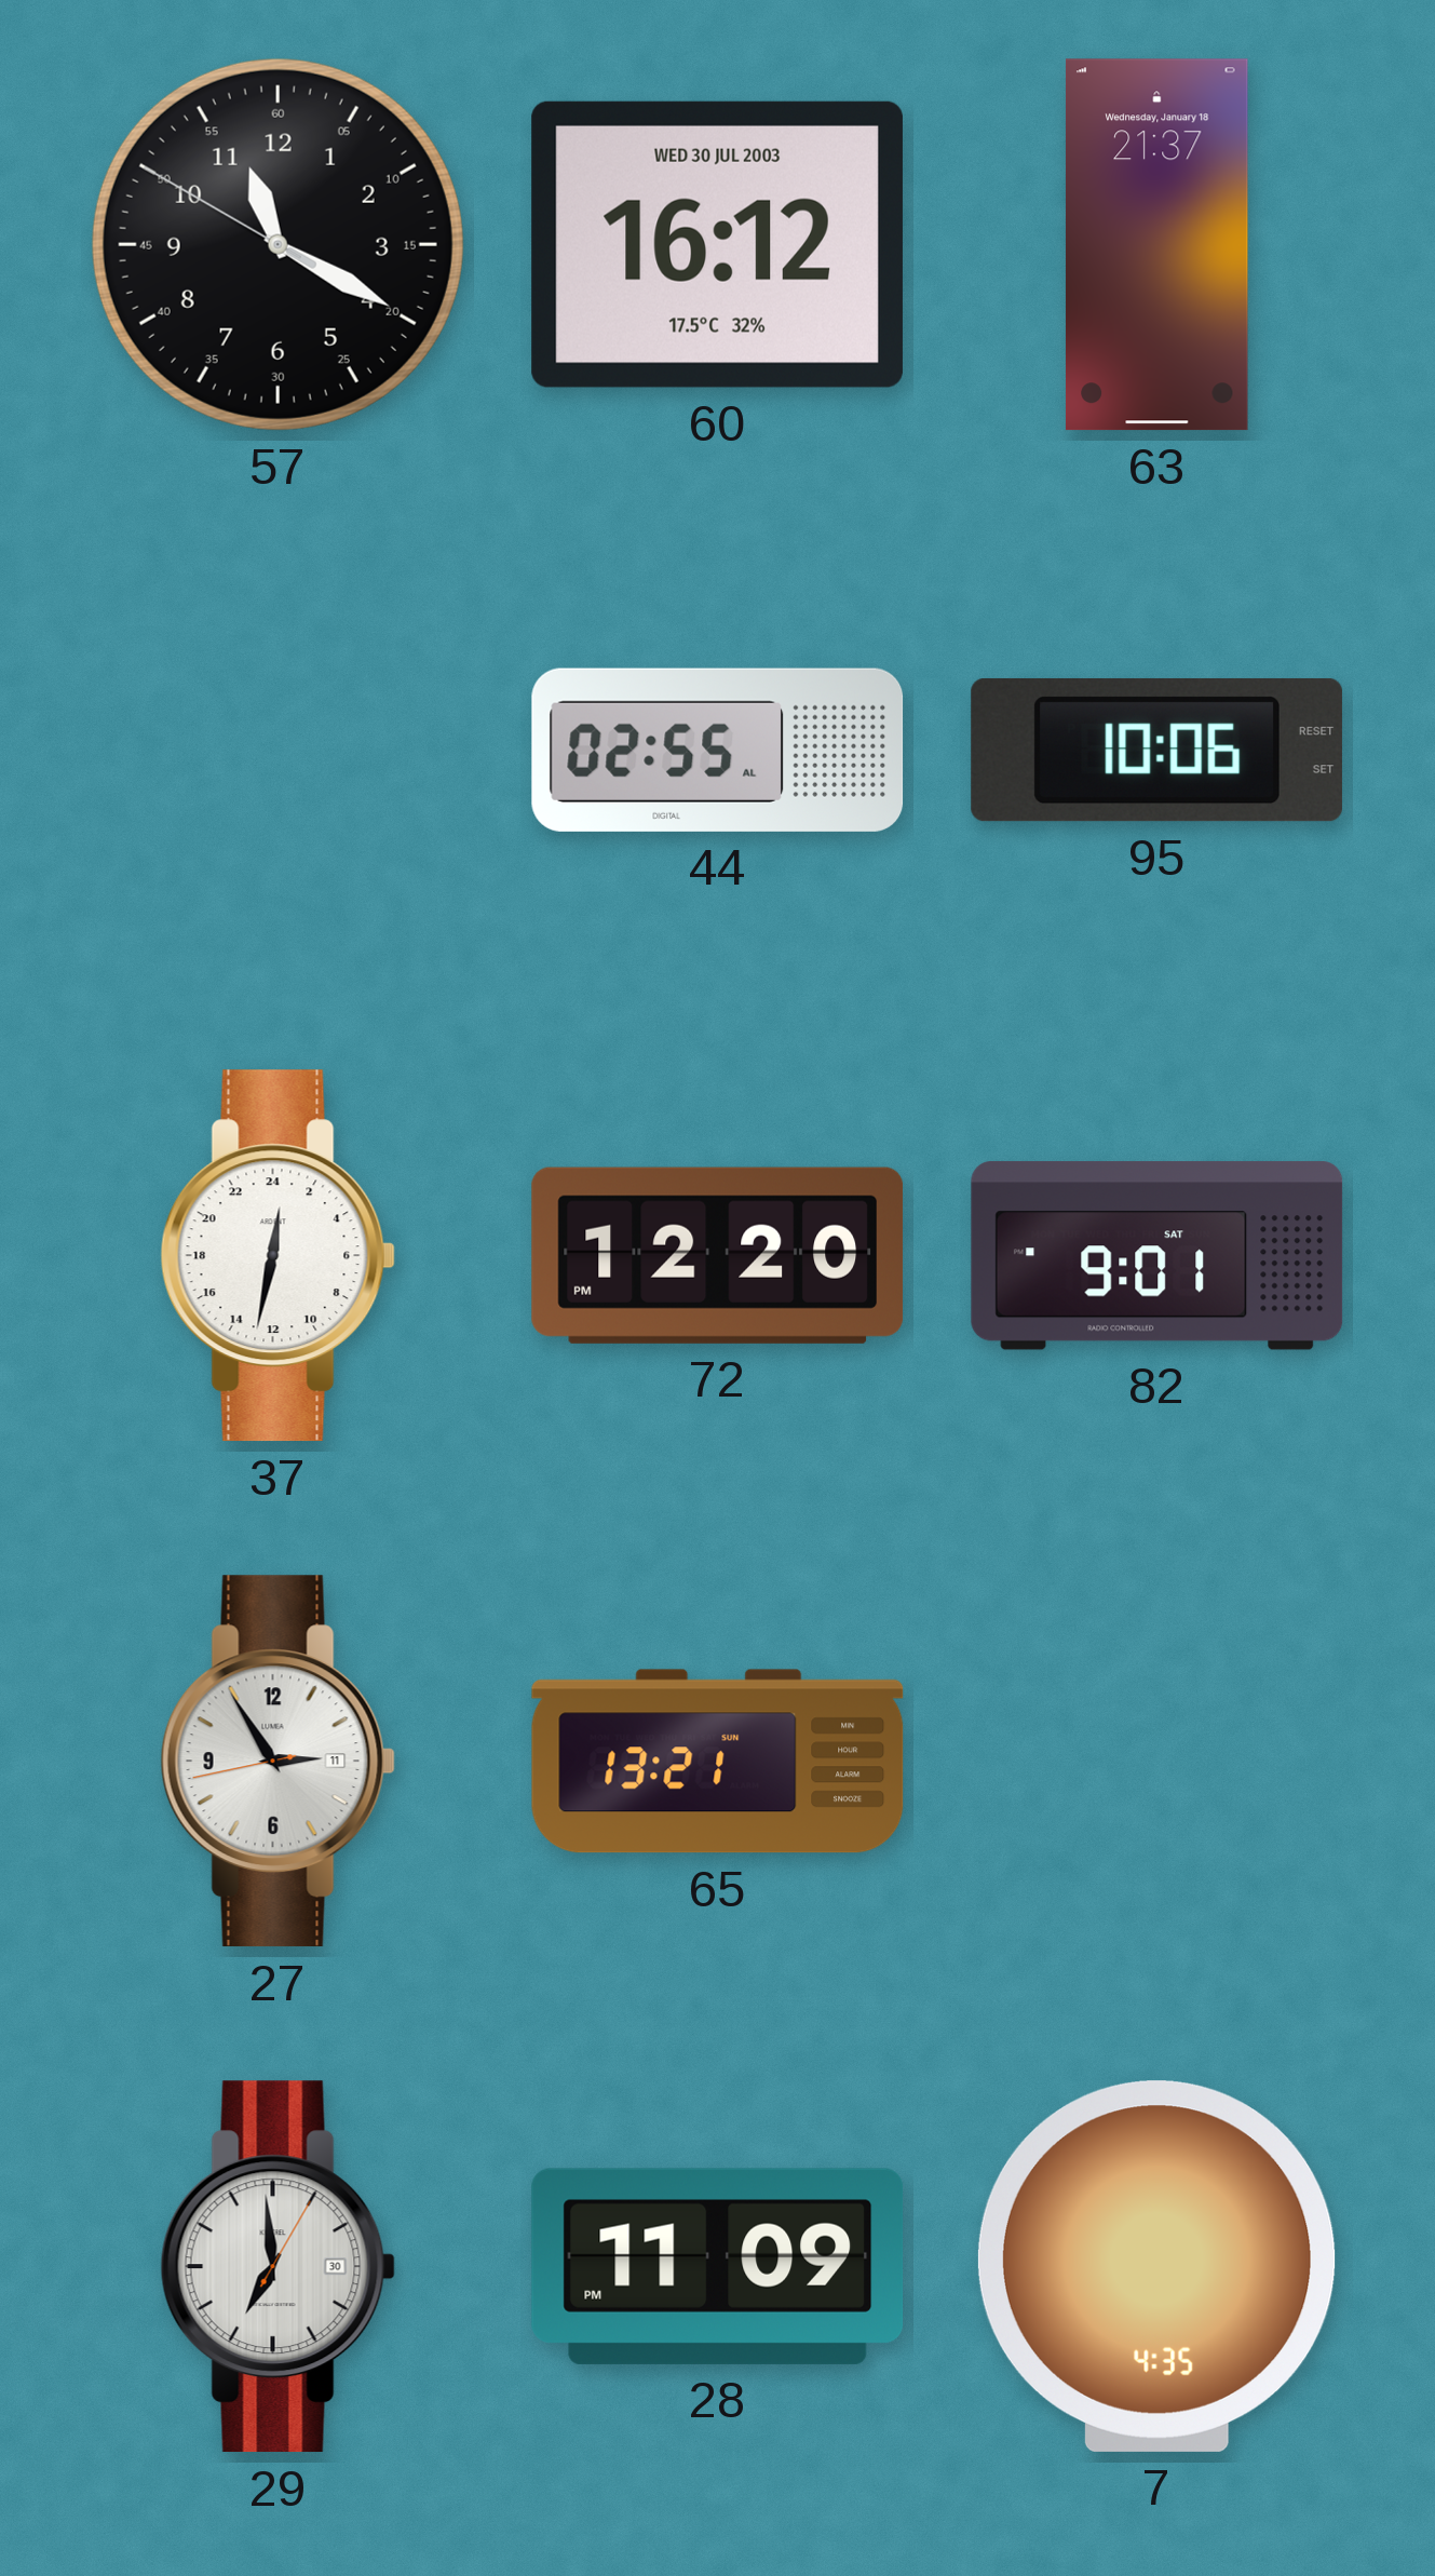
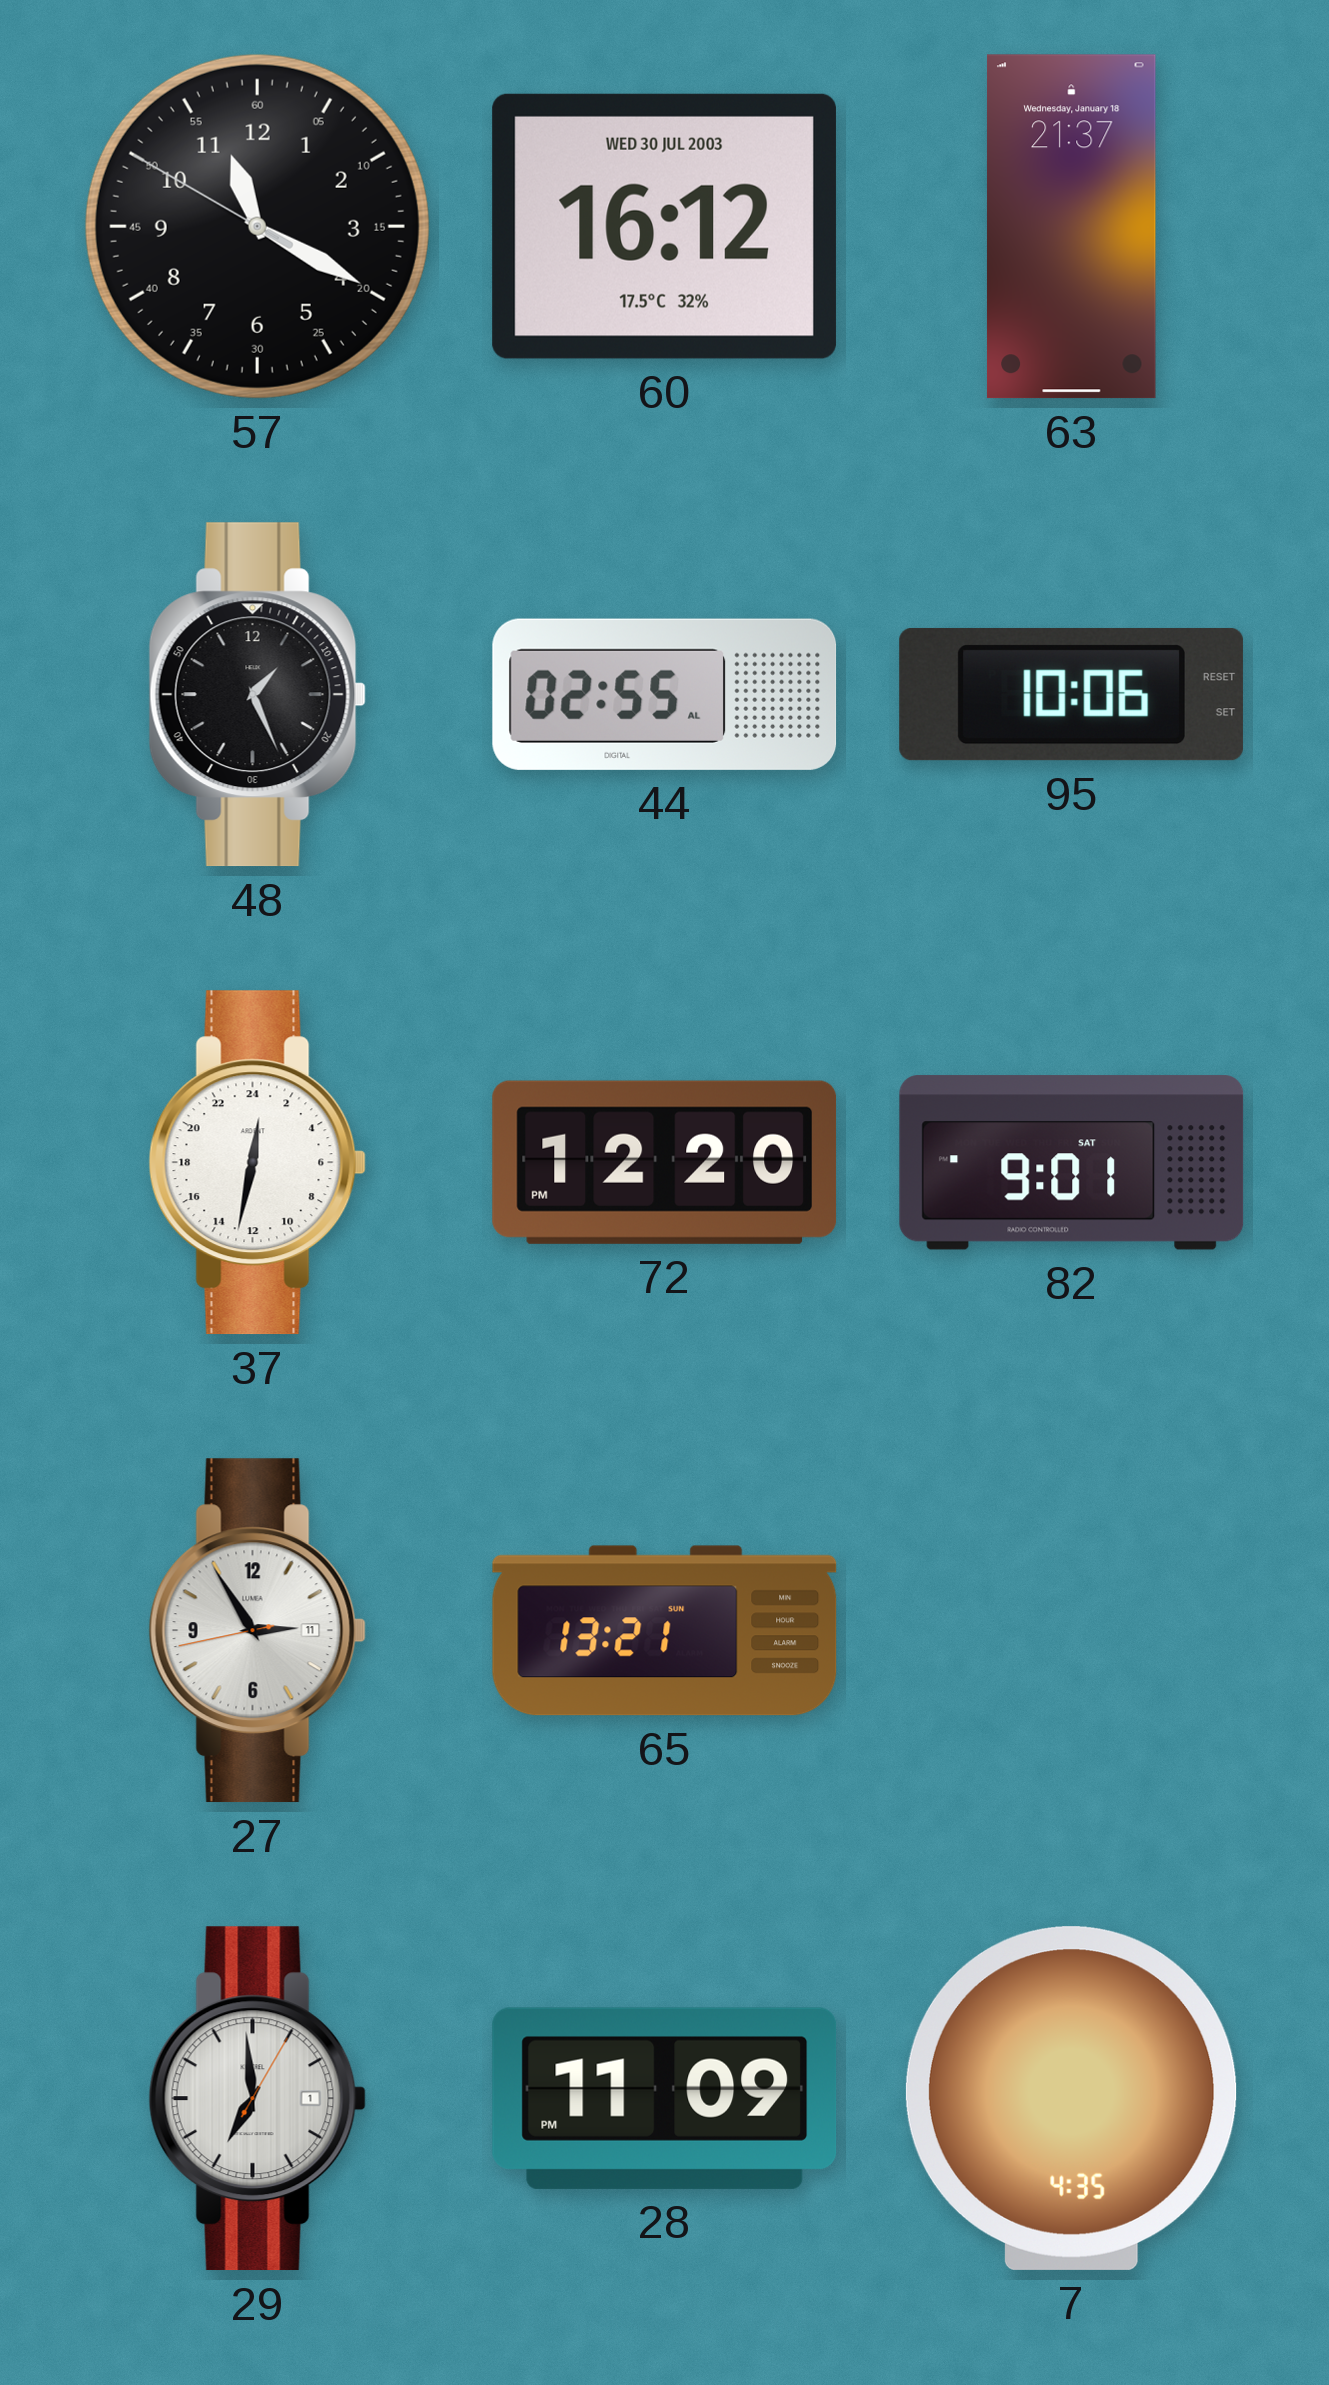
48: none -> 1:26 (257, 695)
29 date: 30 -> 1 (257, 2099)
